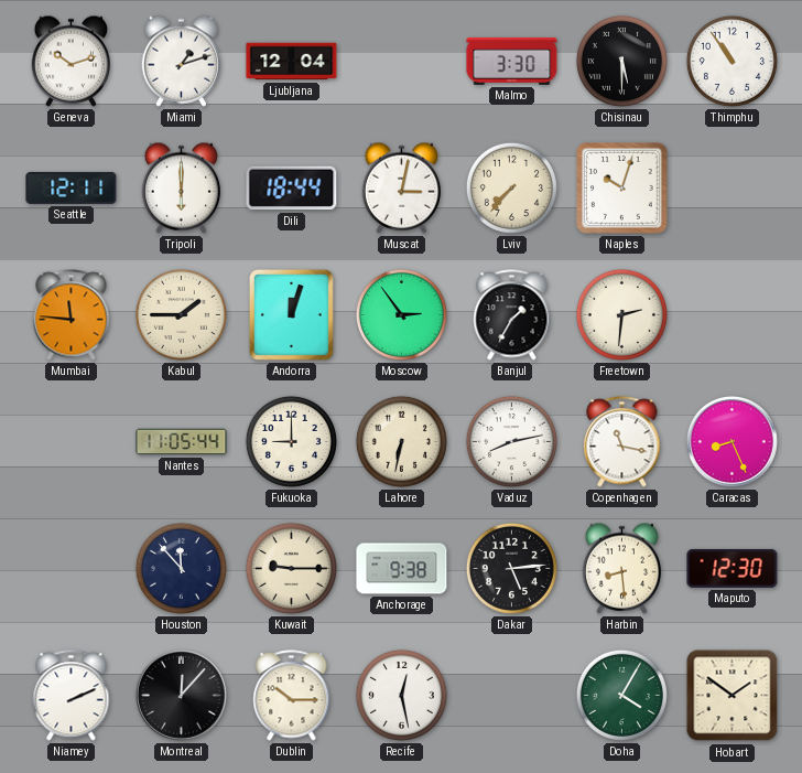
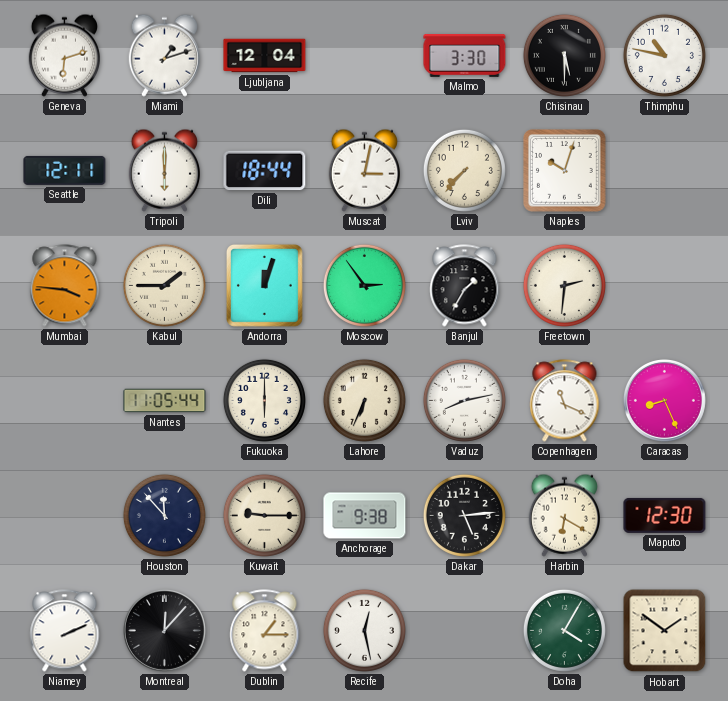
Geneva: 10:12 -> 6:12 (64, 55)
Thimphu: 10:54 -> 10:47 (664, 55)
Mumbai: 11:46 -> 3:46 (65, 286)
Fukuoka: 9:00 -> 6:00 (264, 400)
Lahore: 6:32 -> 6:34 (364, 400)
Copenhagen: 11:17 -> 11:19 (565, 401)
Harbin: 8:29 -> 6:20 (564, 515)
Dublin: 10:15 -> 1:15 (265, 631)
